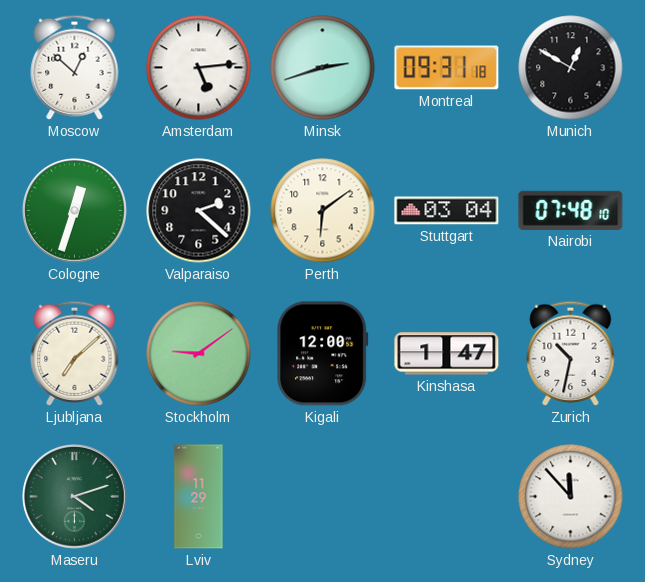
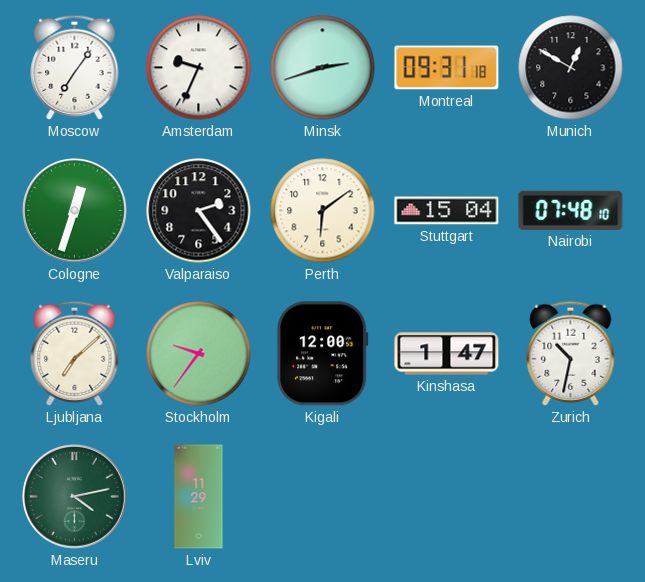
Moscow: 12:52 -> 7:06 (75, 67)
Amsterdam: 5:14 -> 9:34 (199, 68)
Valparaiso: 2:22 -> 2:24 (199, 211)
Stuttgart: 03:04 -> 15:04 (447, 211)
Stockholm: 9:09 -> 9:36 (199, 354)
Maseru: 4:12 -> 4:13 (75, 497)
Sydney: 11:53 -> none (571, 497)
